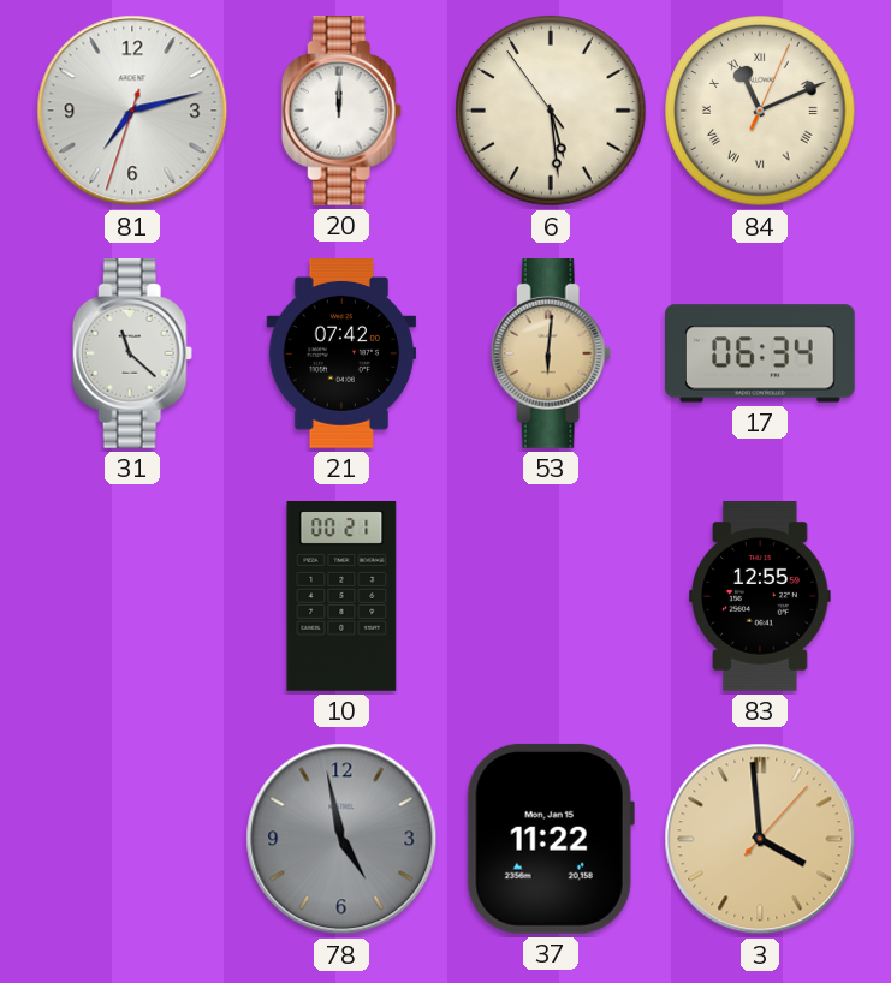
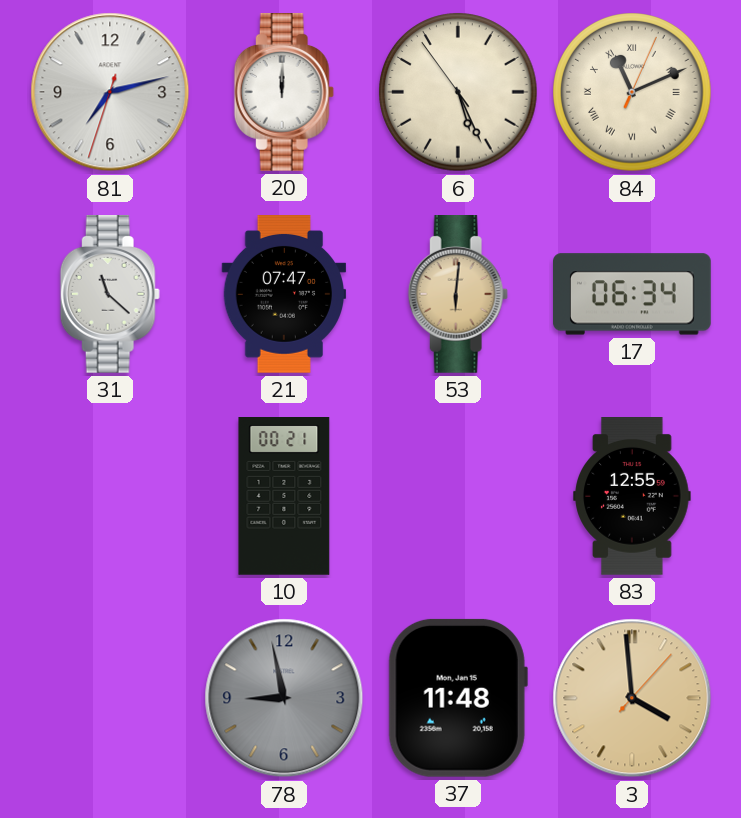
6: 5:28 -> 5:25 (458, 92)
21: 07:42 -> 07:47 (284, 295)
78: 4:58 -> 8:58 (284, 698)
37: 11:22 -> 11:48 (458, 698)
